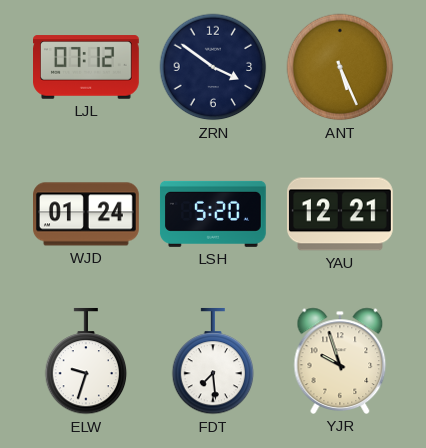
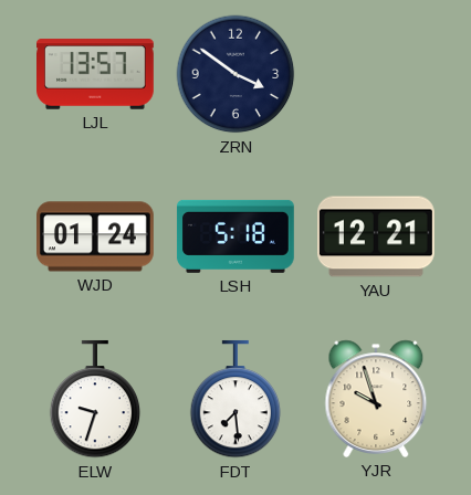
LJL: 07:12 -> 13:57 (96, 74)
ANT: 5:26 -> none (340, 67)
LSH: 5:20 -> 5:18 (236, 236)
